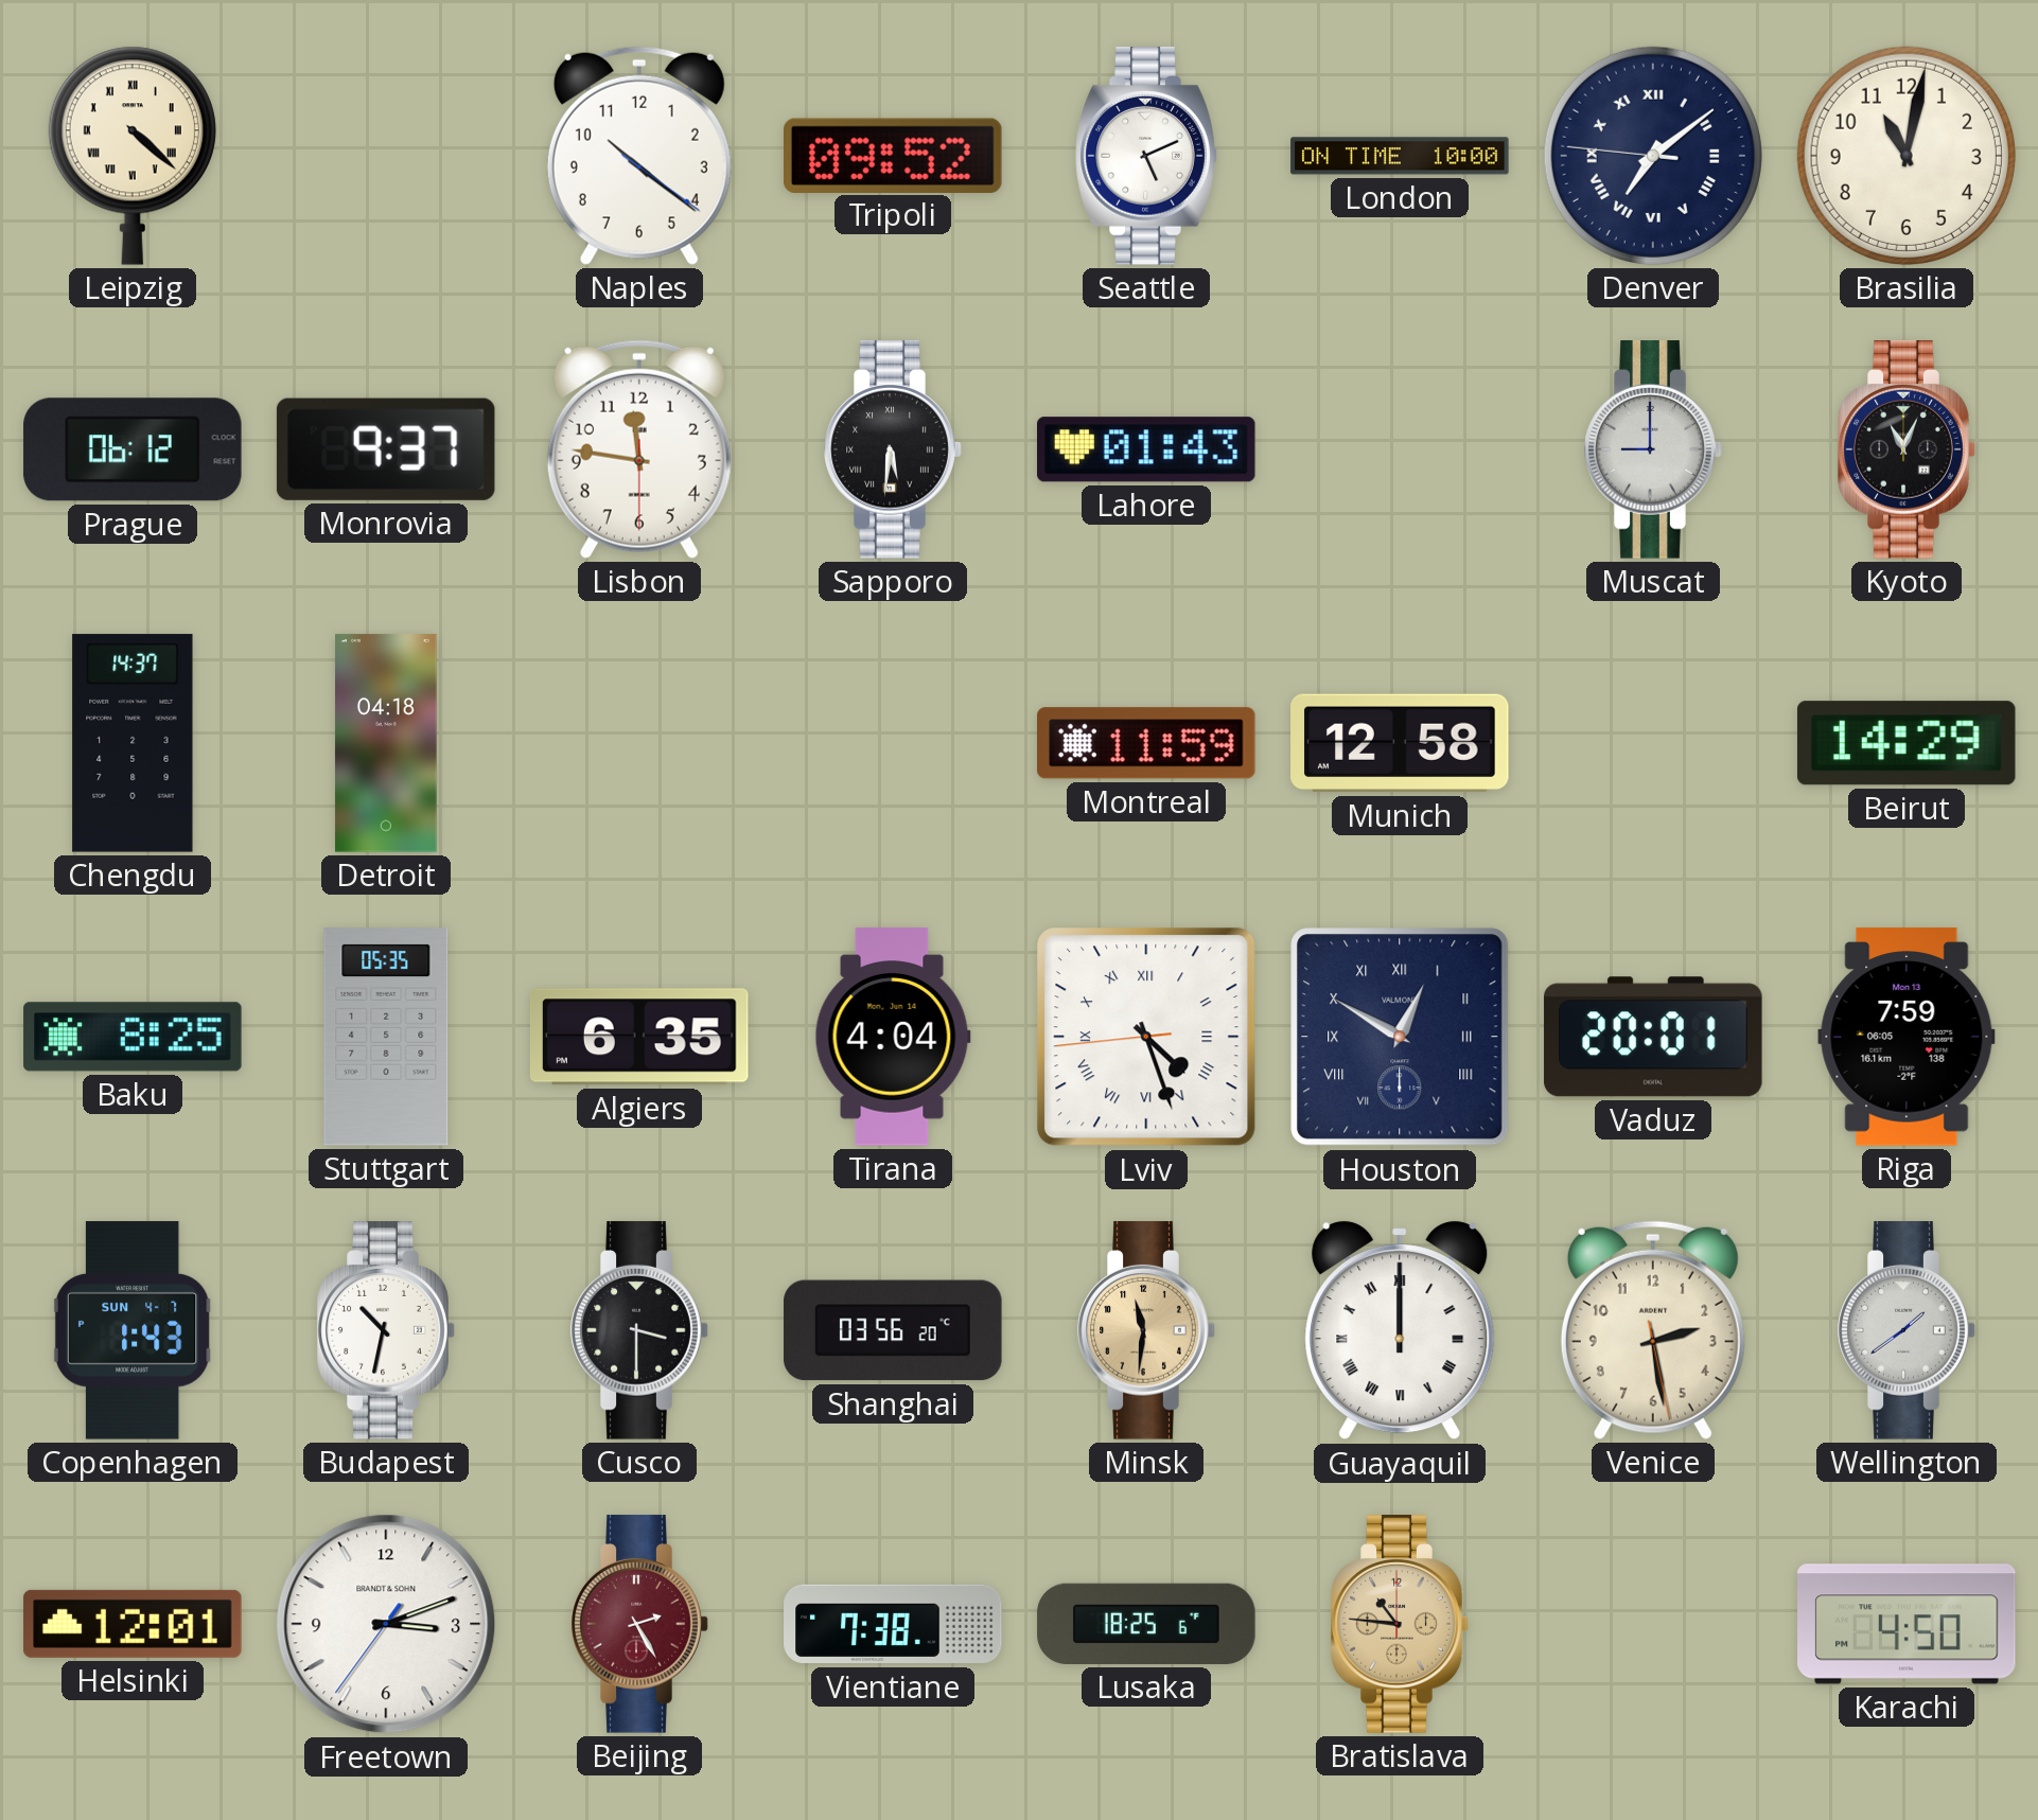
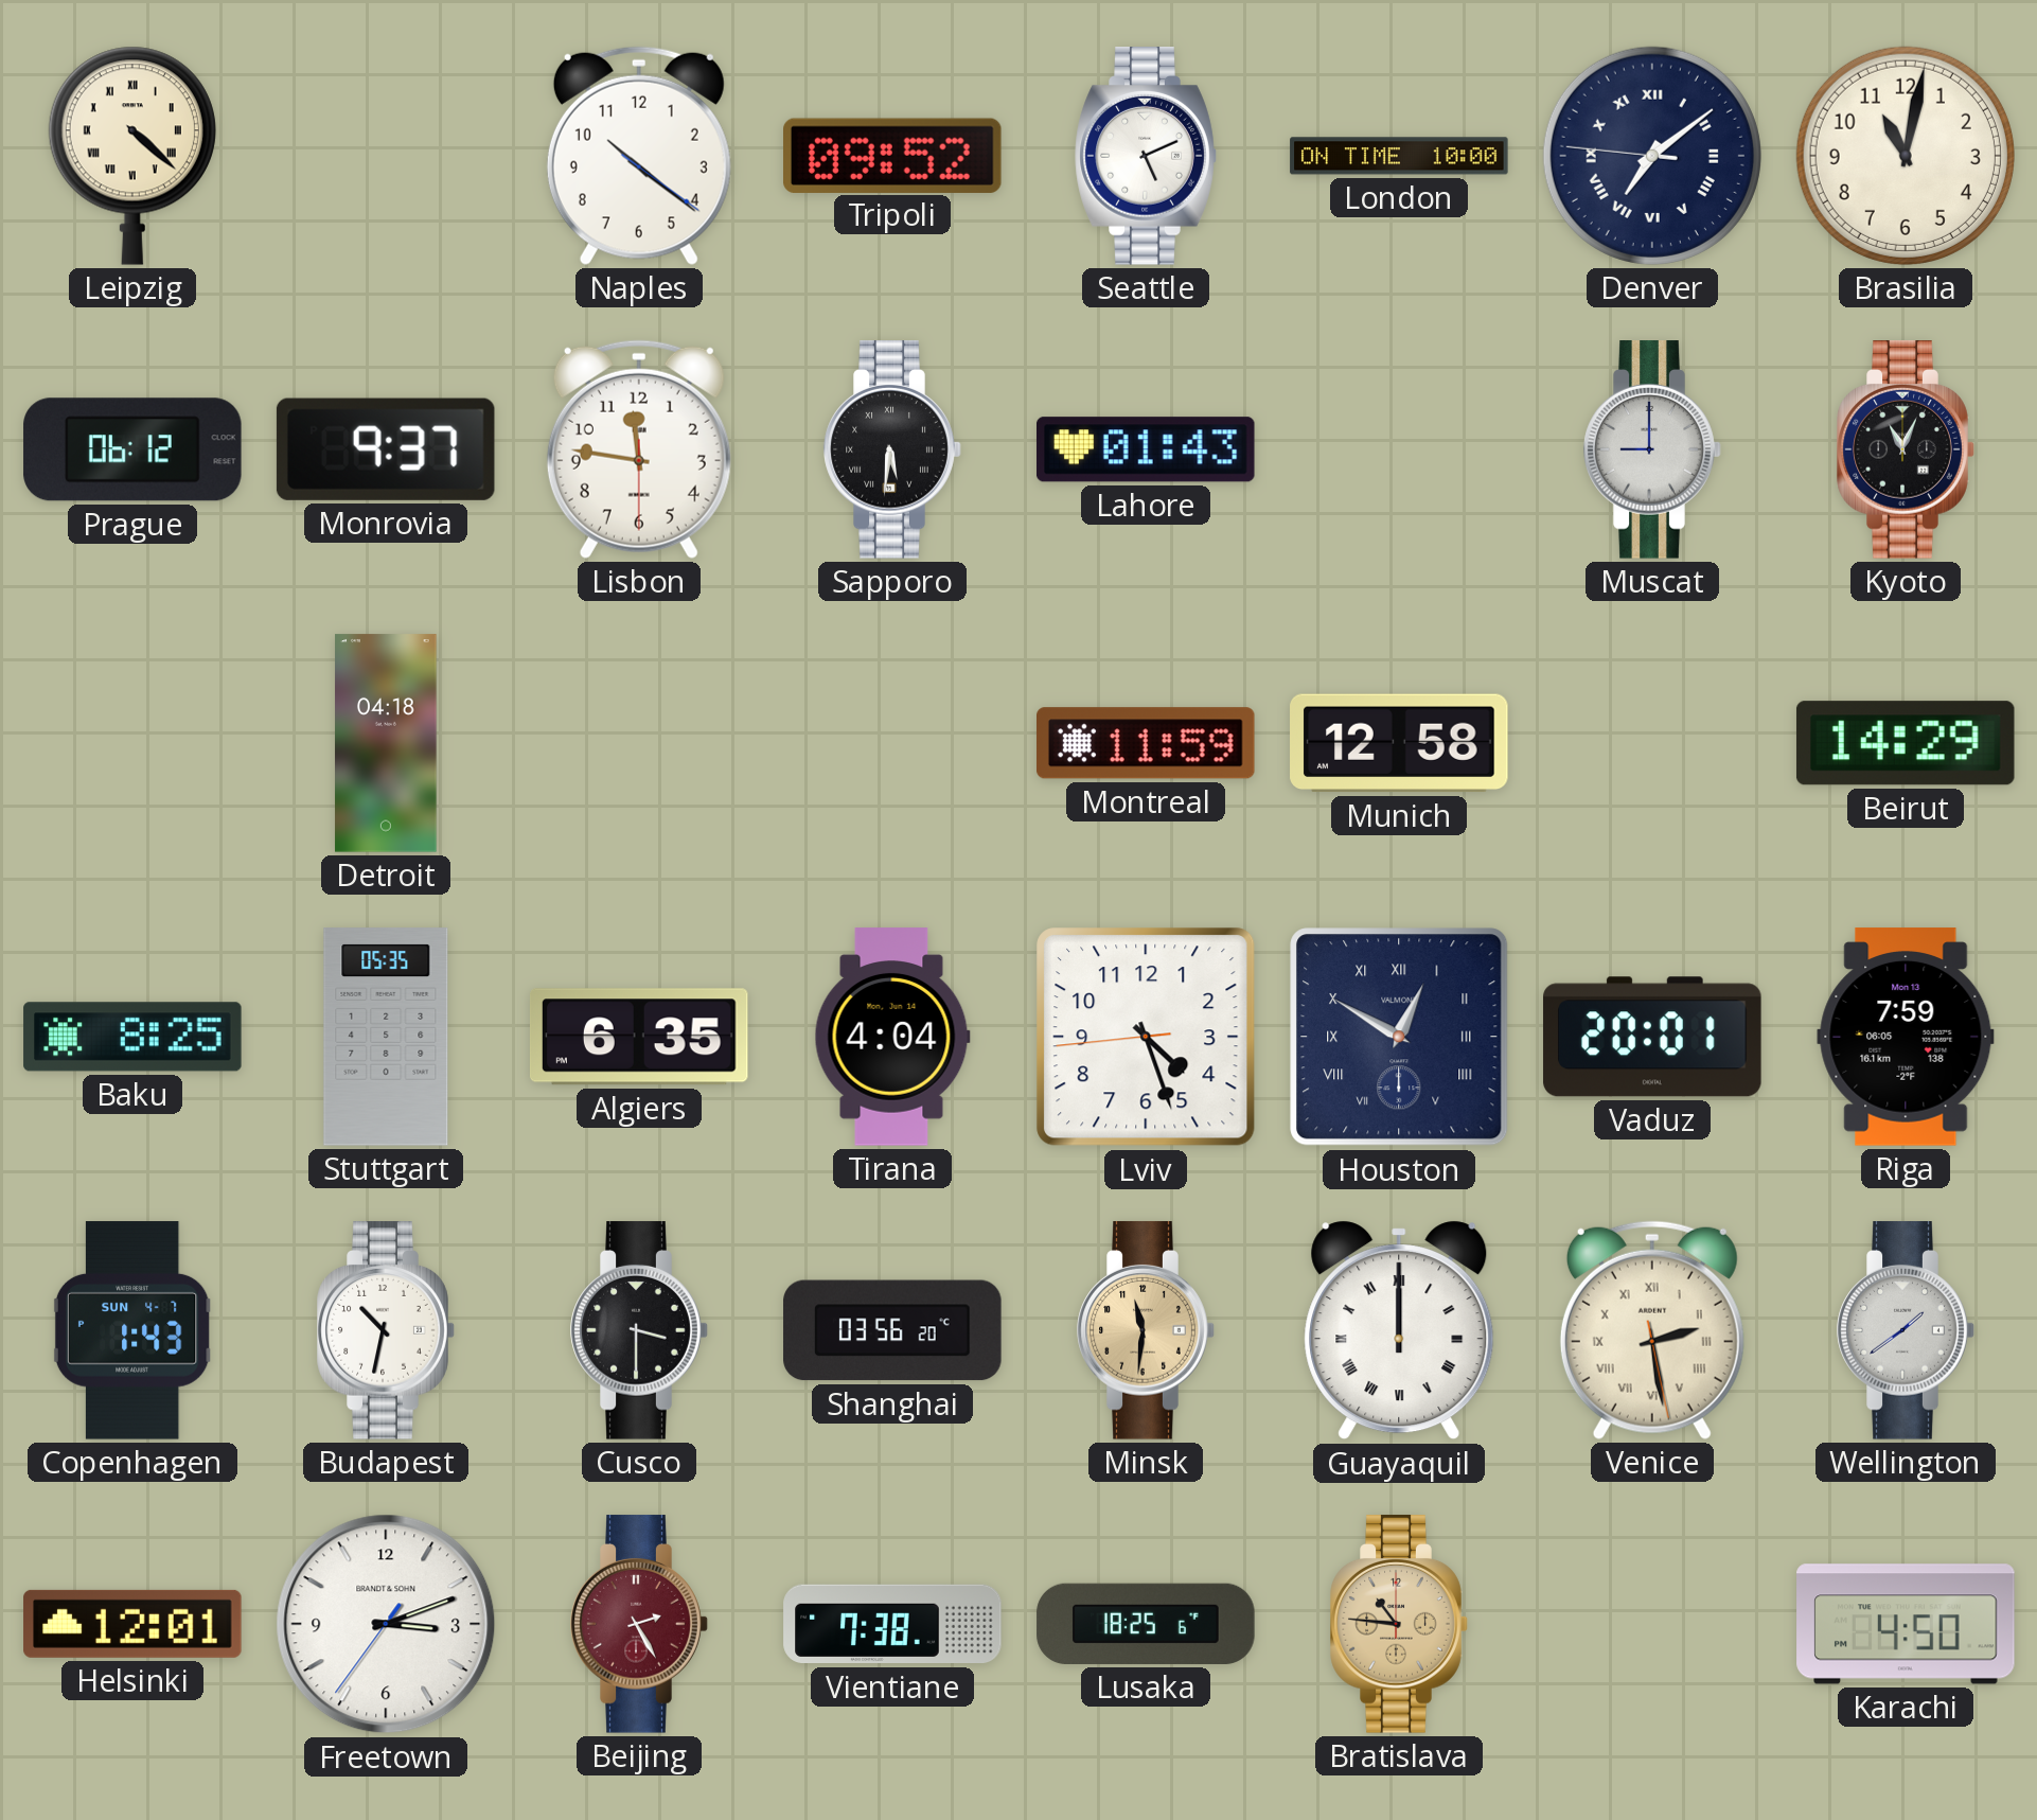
Chengdu: 14:37 -> none (133, 743)
Lviv numerals: Roman -> Arabic (1146, 1037)
Venice numerals: Arabic -> Roman (1652, 1330)
